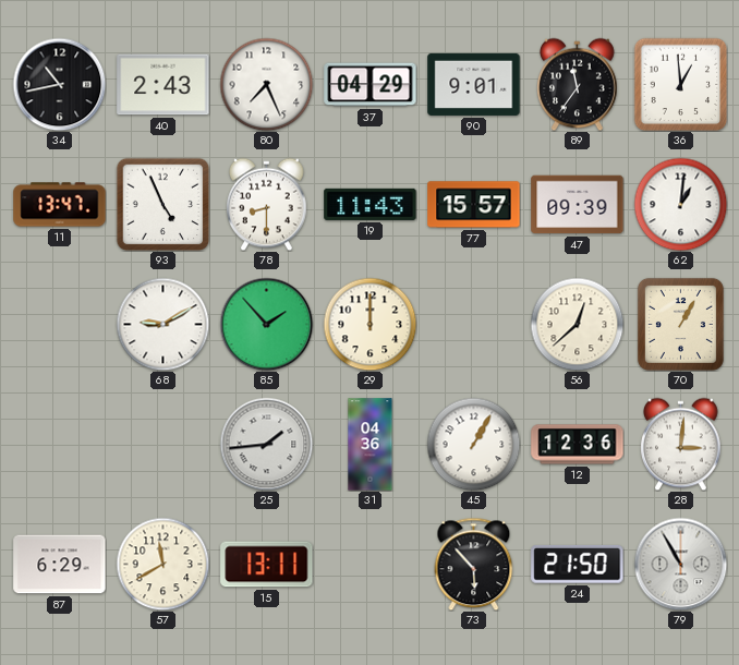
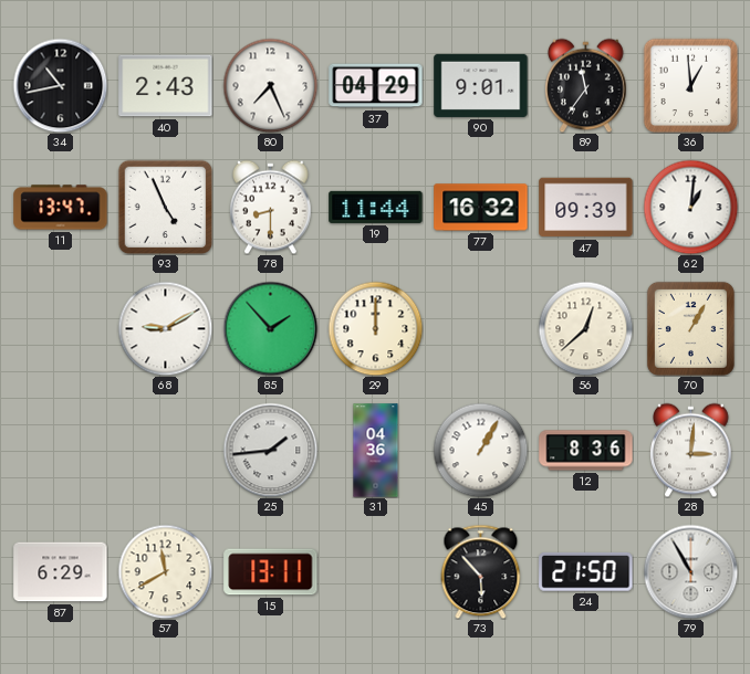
19: 11:43 -> 11:44 (376, 207)
77: 15:57 -> 16:32 (481, 208)
12: 12:36 -> 8:36 (586, 451)
